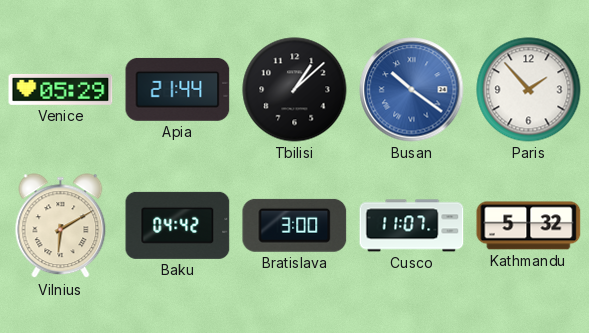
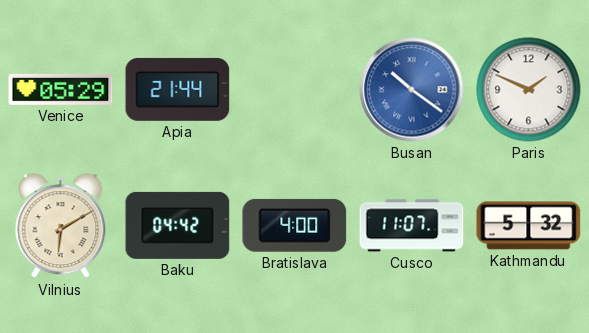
Tbilisi: 1:08 -> none (295, 90)
Paris: 1:53 -> 1:49 (529, 90)
Bratislava: 3:00 -> 4:00 (295, 225)
